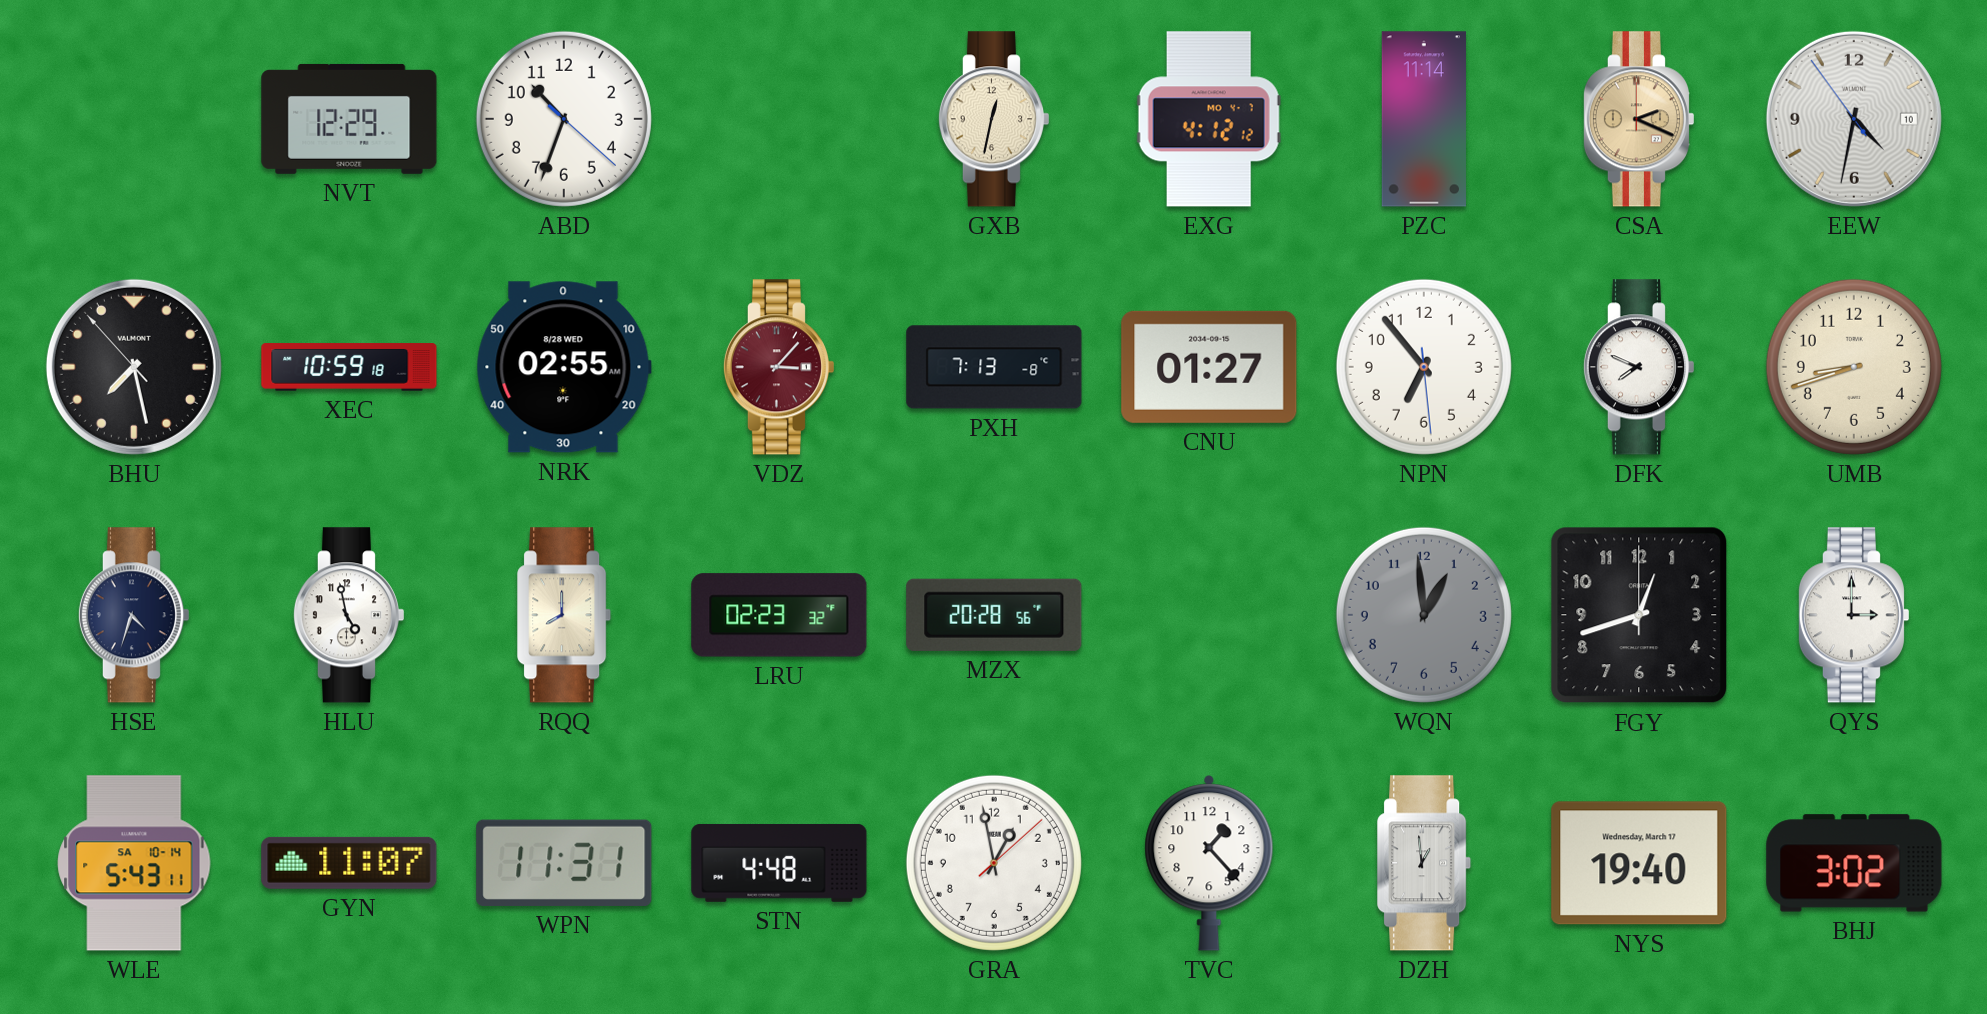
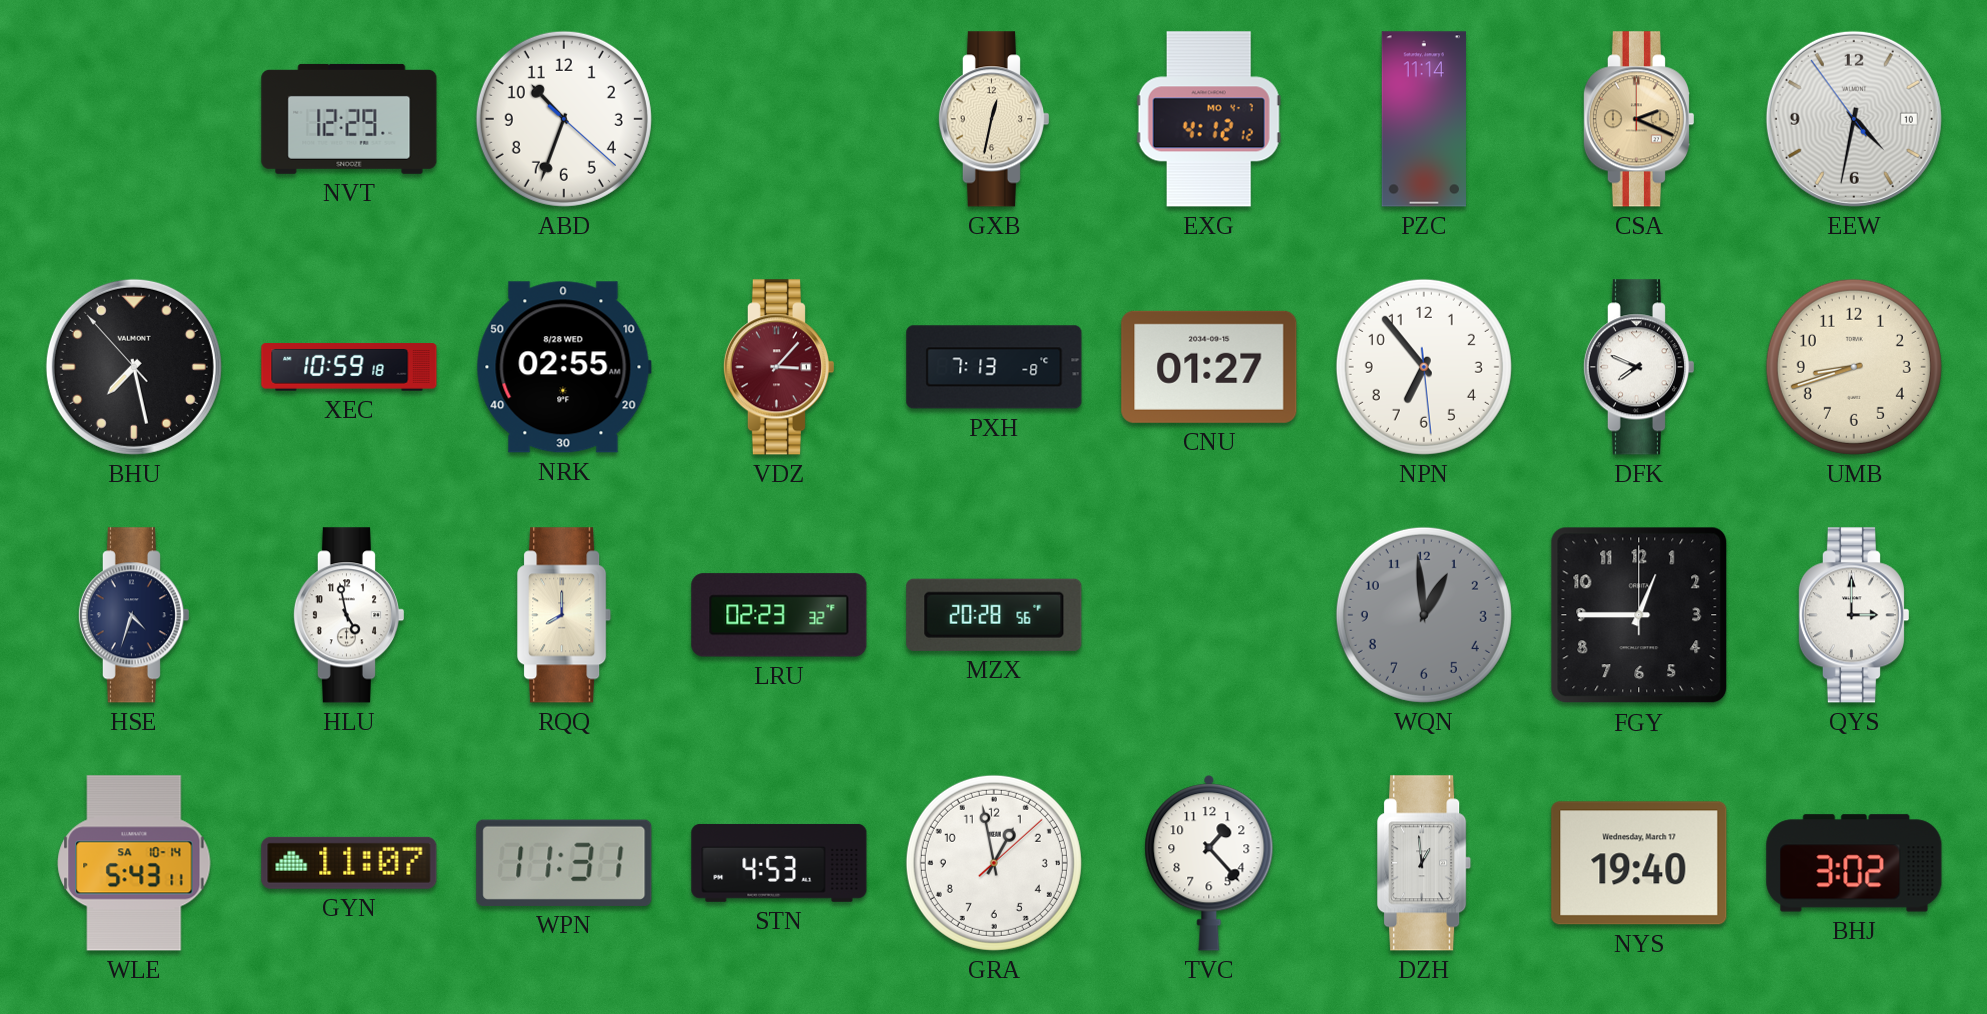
FGY: 12:42 -> 12:45 (1639, 615)
STN: 4:48 -> 4:53 (779, 863)
